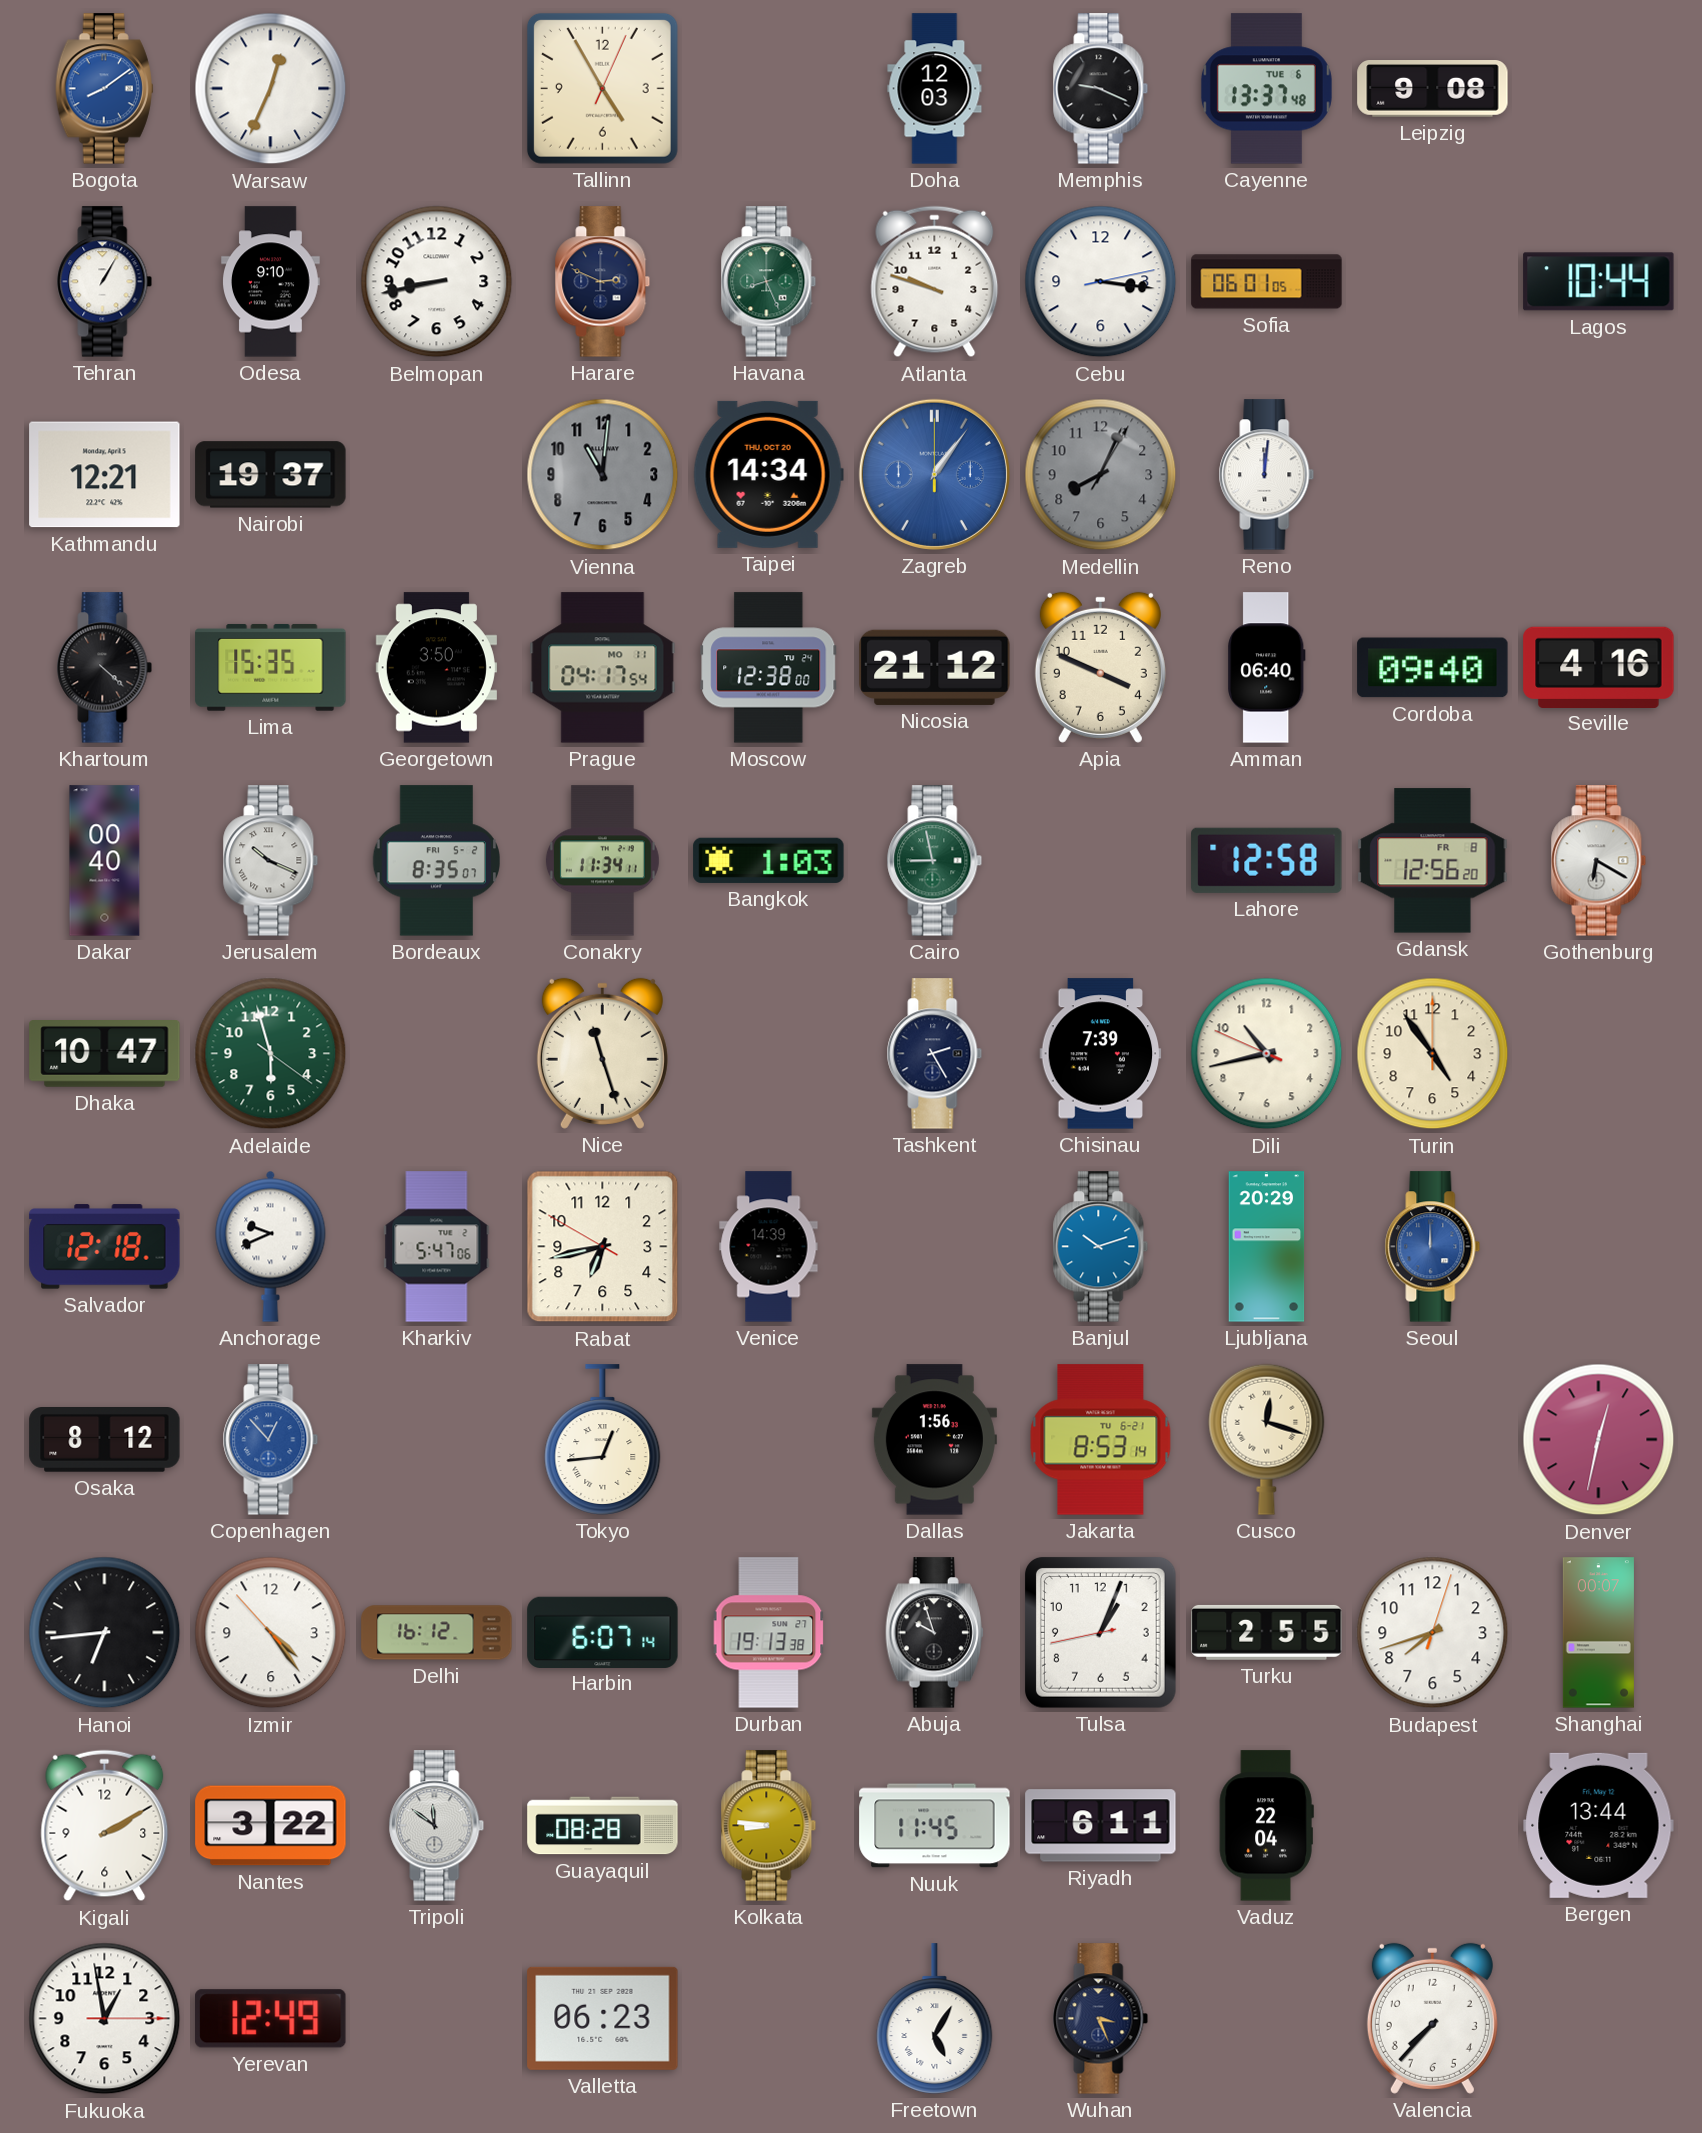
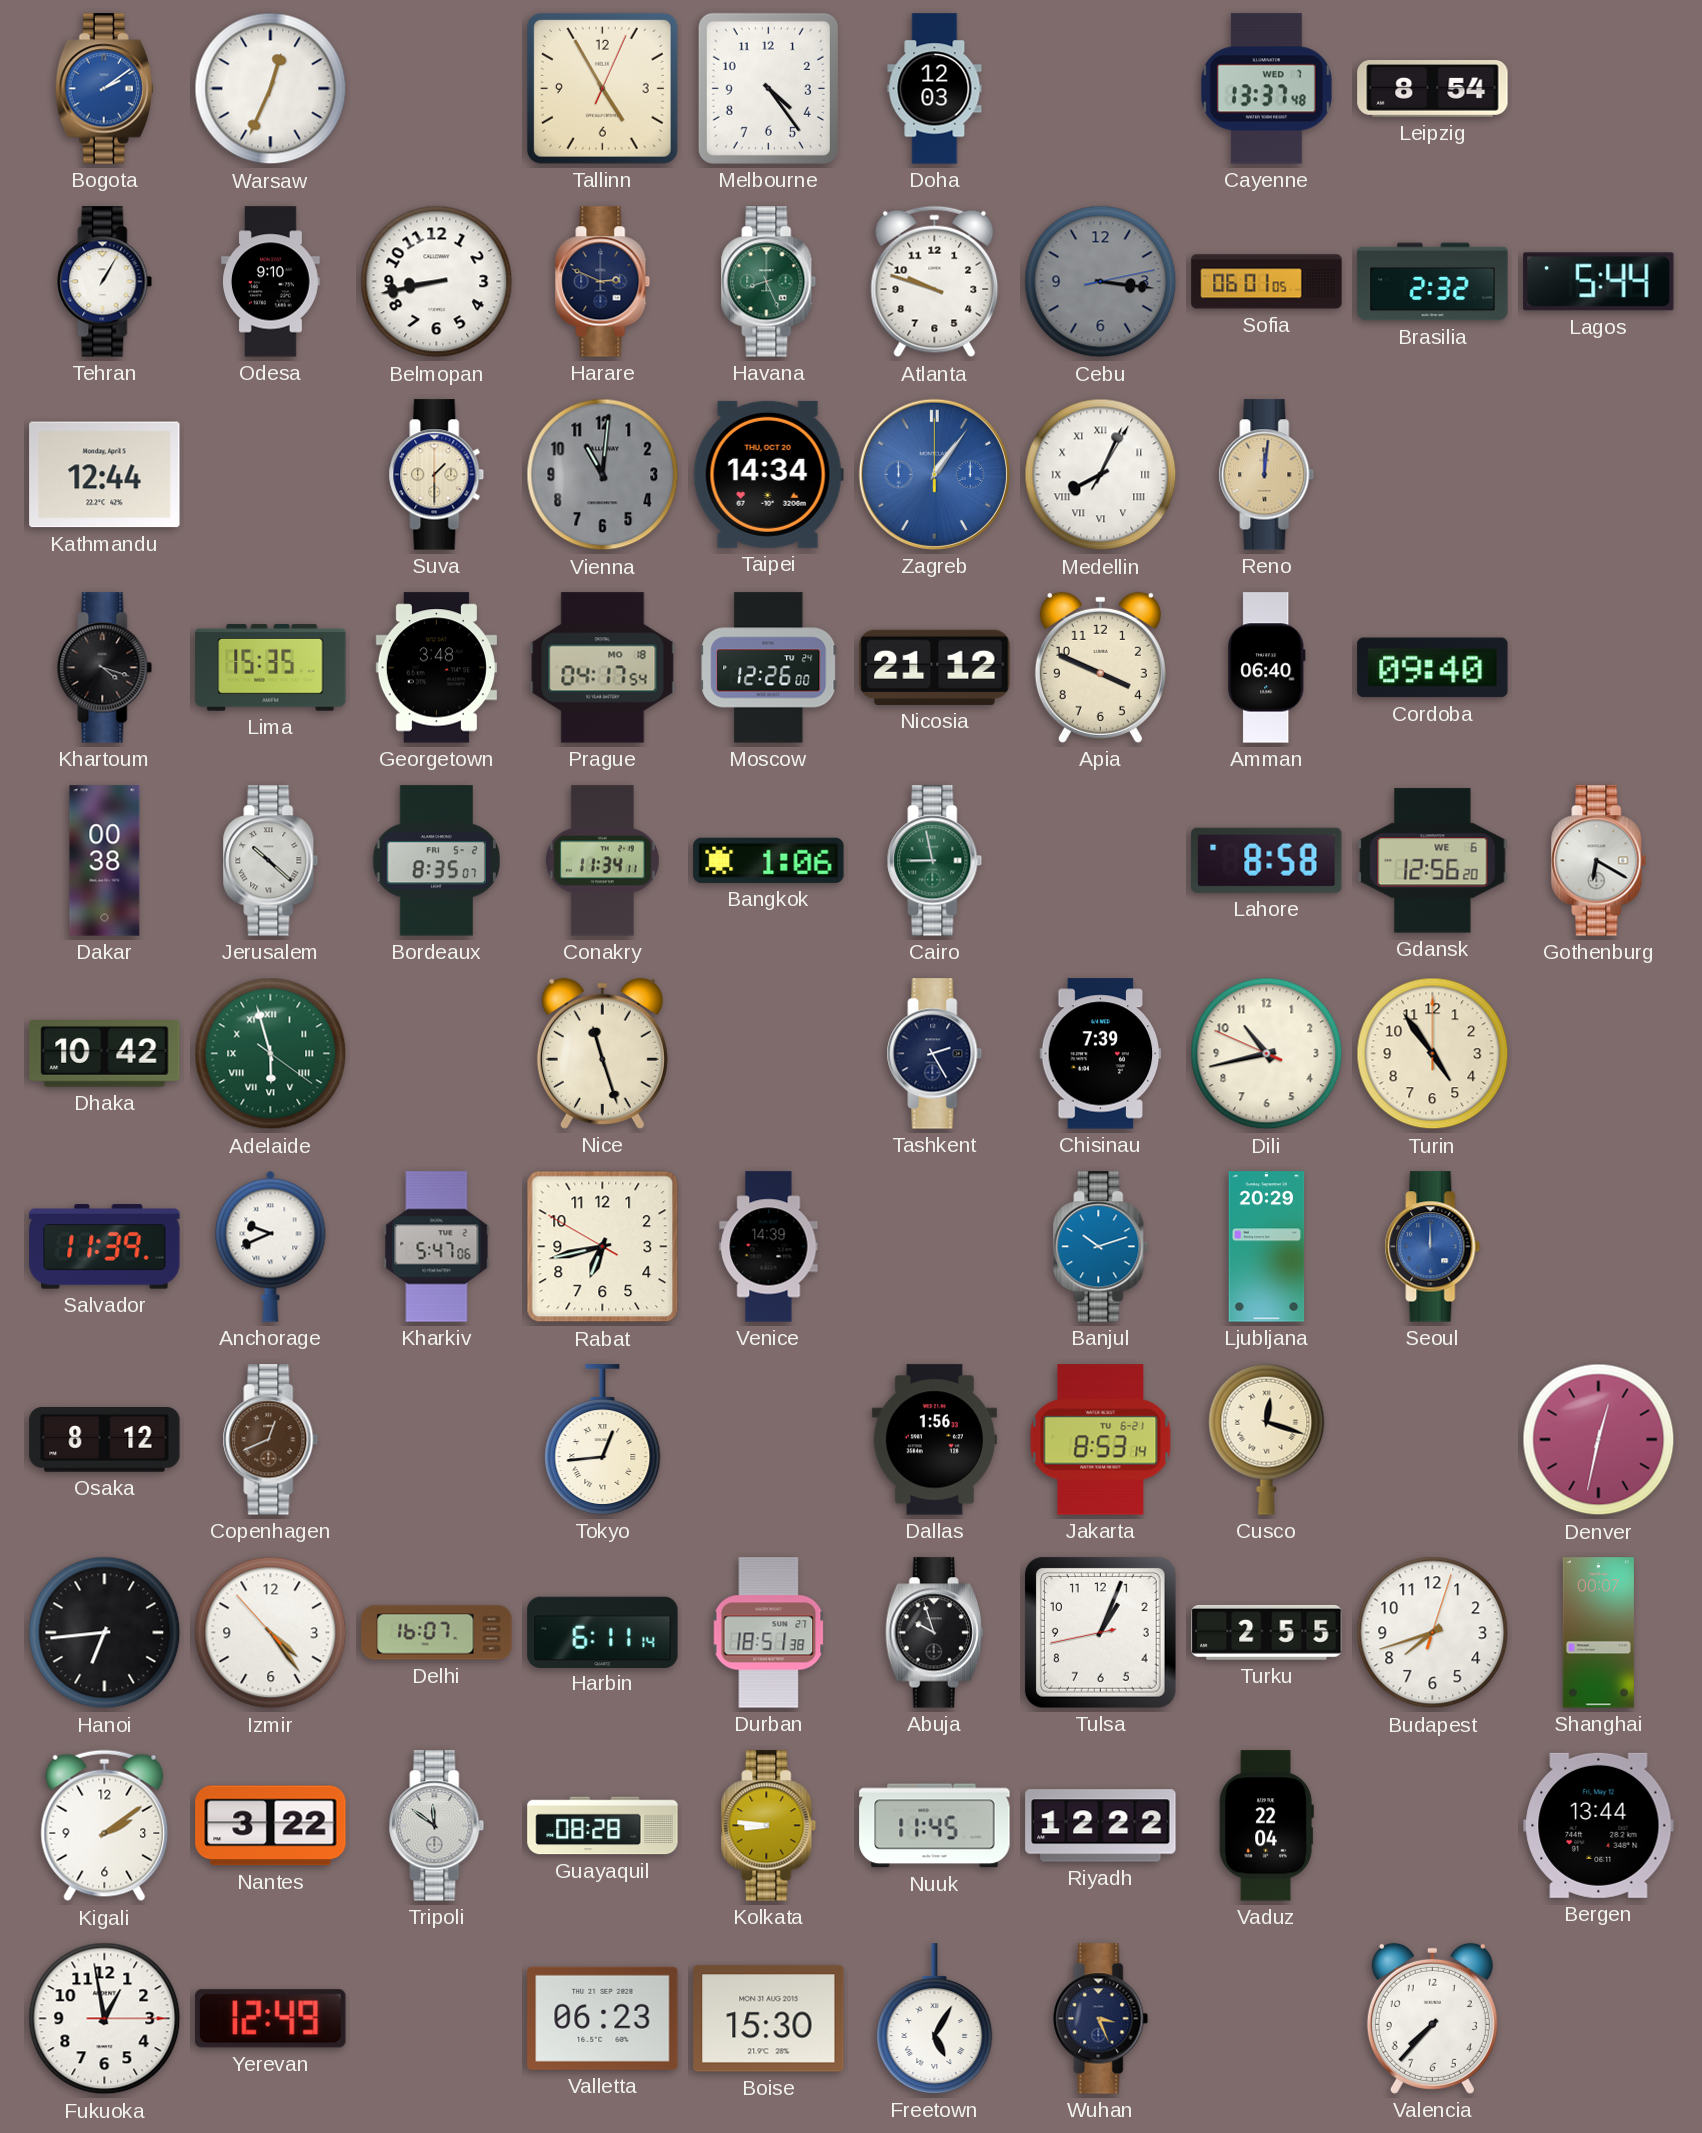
Bogota: 8:09 -> 2:09 (104, 89)
Melbourne: none -> 4:24 (768, 88)
Memphis: 9:19 -> none (1101, 89)
Cayenne date: TUE 6 -> WED 7 (1266, 89)
Leipzig: 9:08 -> 8:54 (1433, 89)
Cebu dial: white -> grey (1101, 282)
Brasilia: none -> 2:32 (1433, 282)
Lagos: 10:44 -> 5:44 (1599, 282)
Kathmandu: 12:21 -> 12:44 (105, 475)
Nairobi: 19:37 -> none (271, 475)
Suva: none -> 1:30 (437, 475)
Medellin dial: grey -> white (1101, 475)
Medellin numerals: Arabic -> Roman (1101, 475)
Reno dial: white -> champagne (1267, 475)
Khartoum: 4:22 -> 4:18 (105, 668)
Georgetown: 3:50 -> 3:48 (436, 668)
Prague date: MO 11 -> MO 18 (603, 668)
Moscow: 12:38 -> 12:26 (769, 668)
Seville: 4:16 -> none (1599, 667)
Dakar: 00:40 -> 00:38 (105, 861)
Jerusalem: 10:19 -> 10:22 (271, 861)
Bangkok: 1:03 -> 1:06 (769, 860)
Lahore: 12:58 -> 8:58 (1267, 860)
Gdansk date: FR 8 -> WE 6 (1433, 861)
Dhaka: 10:47 -> 10:42 (105, 1054)
Adelaide numerals: Arabic -> Roman (271, 1054)
Salvador: 12:18 -> 11:39 (105, 1247)
Copenhagen: 12:53 -> 12:41 (271, 1440)
Copenhagen dial: blue -> brown (271, 1440)
Delhi: 16:12 -> 16:07 (437, 1633)
Harbin: 6:07 -> 6:11 (603, 1632)
Durban: 19:13 -> 18:51 (769, 1633)
Kigali: 2:10 -> 2:09 (105, 1826)
Riyadh: 6:11 -> 12:22 (1101, 1826)
Boise: none -> 15:30 (769, 2019)
